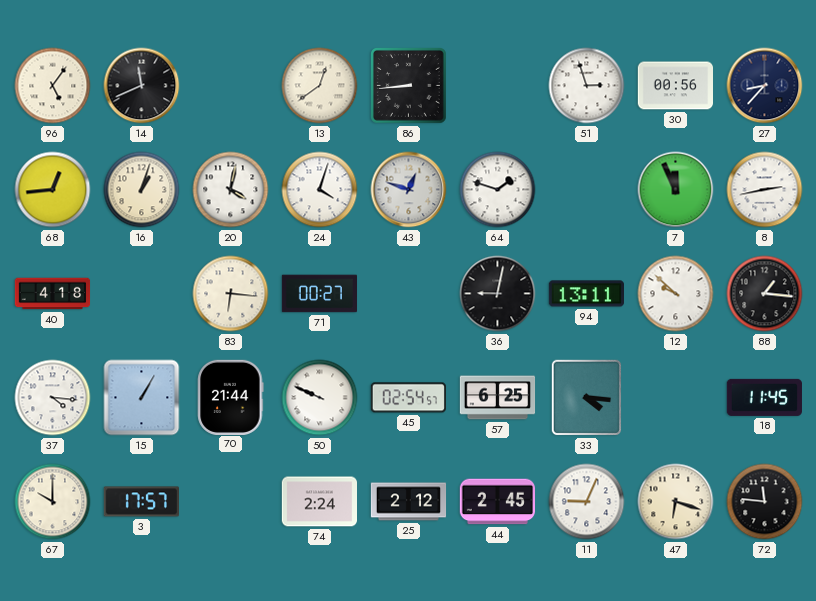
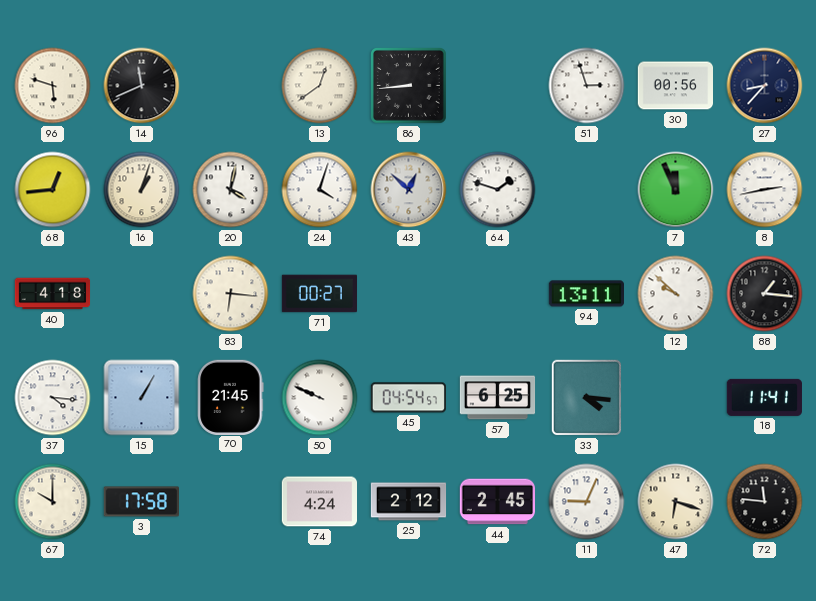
96: 5:06 -> 5:48 (53, 86)
43: 12:48 -> 12:52 (409, 190)
36: 9:02 -> none (498, 294)
70: 21:44 -> 21:45 (231, 397)
45: 02:54 -> 04:54 (408, 398)
18: 11:45 -> 11:41 (764, 397)
3: 17:57 -> 17:58 (141, 502)
74: 2:24 -> 4:24 (319, 502)
